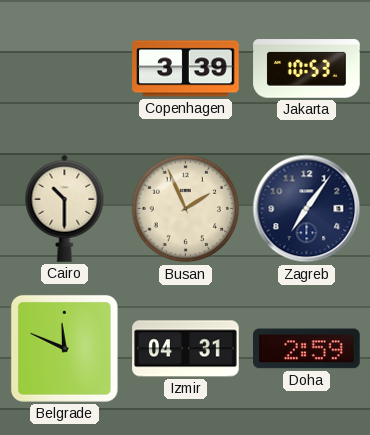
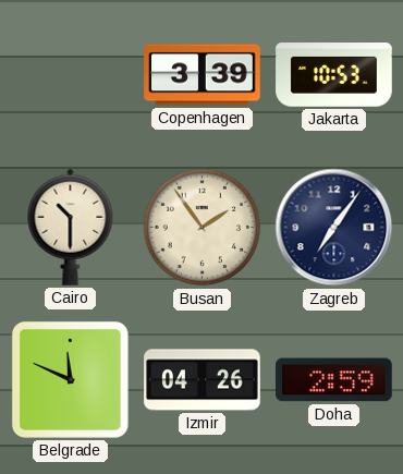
Busan: 1:56 -> 1:54 (203, 228)
Izmir: 04:31 -> 04:26 (203, 380)
